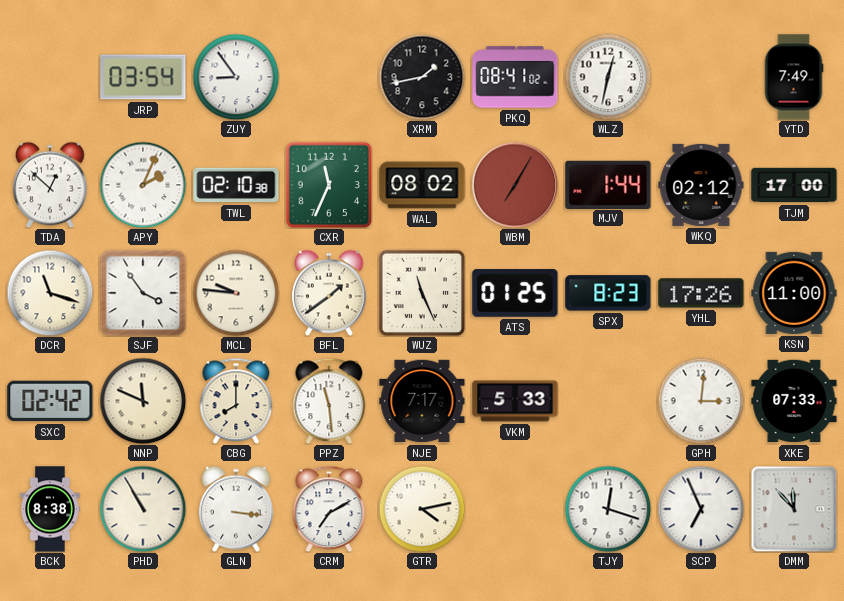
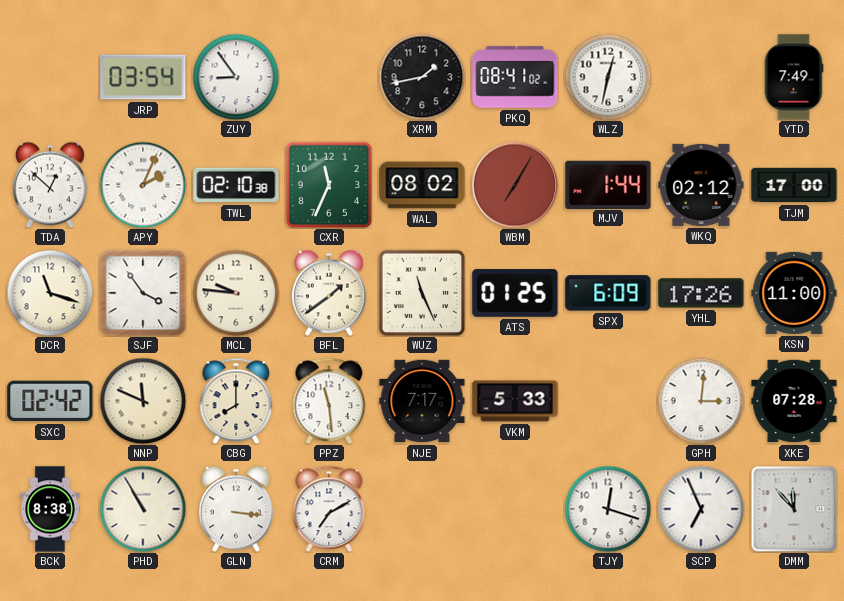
SPX: 8:23 -> 6:09 (608, 293)
XKE: 07:33 -> 07:28 (794, 401)
GTR: 4:13 -> none (422, 509)
